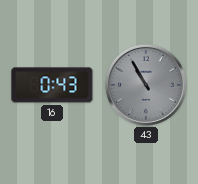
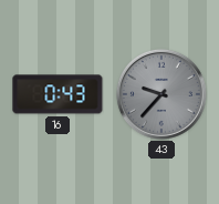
43: 10:55 -> 9:37 (161, 94)
